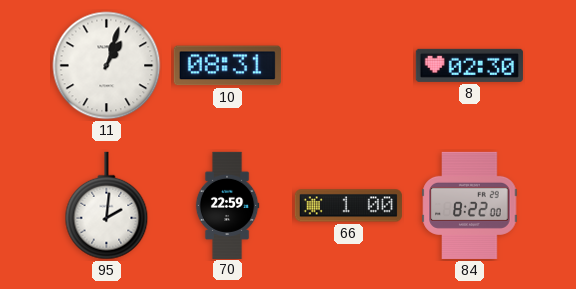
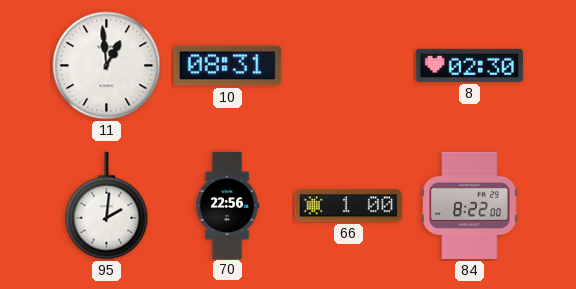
11: 1:03 -> 12:59 (107, 66)
70: 22:59 -> 22:56 (227, 205)
